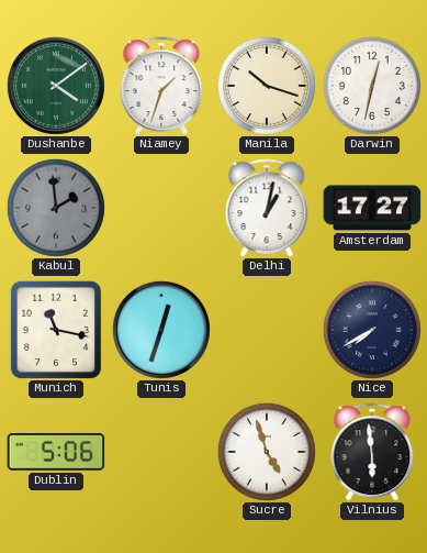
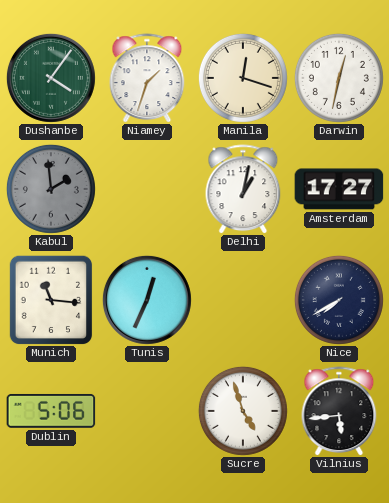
Dushanbe: 4:09 -> 4:06 (51, 78)
Manila: 10:18 -> 12:18 (243, 78)
Munich: 11:17 -> 11:16 (51, 300)
Tunis: 12:33 -> 12:34 (147, 300)
Vilnius: 5:59 -> 5:44 (339, 411)
